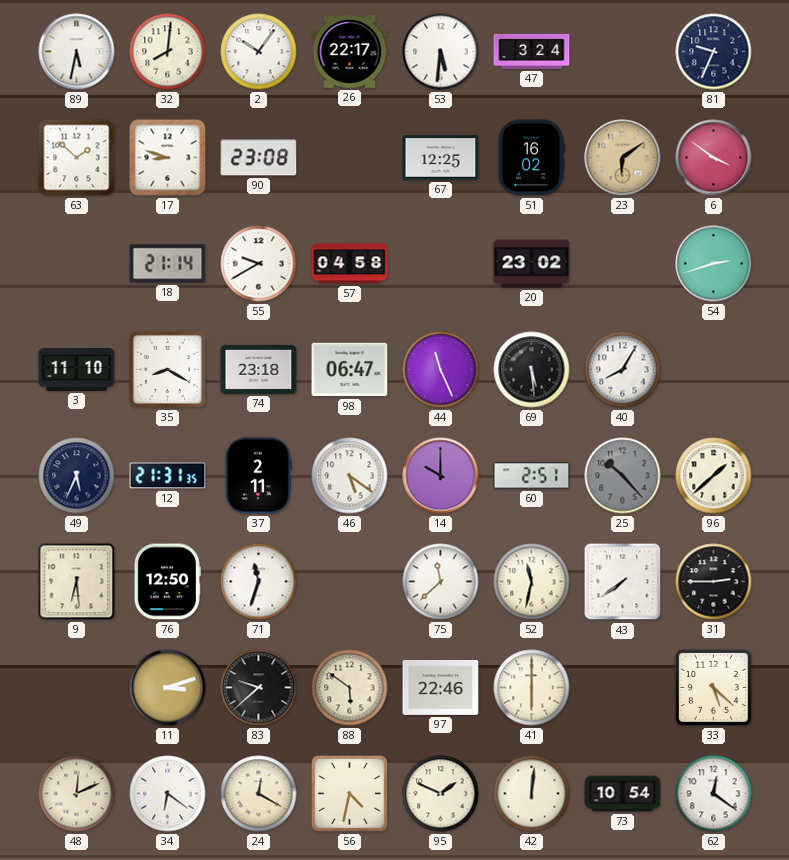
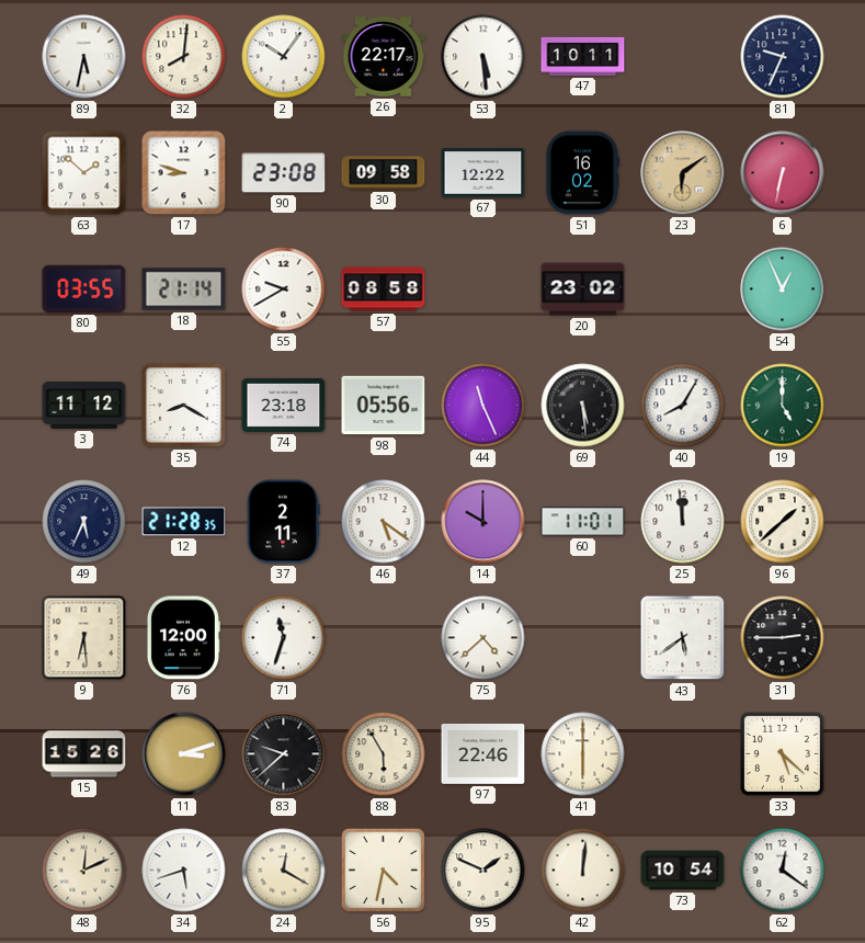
53: 5:31 -> 5:29 (483, 57)
47: 3:24 -> 10:11 (583, 56)
30: none -> 09:58 (384, 173)
67: 12:25 -> 12:22 (483, 173)
6: 3:51 -> 6:32 (783, 173)
80: none -> 03:55 (84, 288)
57: 04:58 -> 08:58 (384, 289)
54: 2:42 -> 12:56 (783, 289)
3: 11:10 -> 11:12 (84, 406)
98: 06:47 -> 05:56 (384, 406)
19: none -> 5:00 (783, 406)
12: 21:31 -> 21:28 (184, 522)
60: 2:51 -> 11:01 (583, 522)
25: 10:23 -> 11:59 (683, 522)
25 dial: grey -> white (683, 522)
76: 12:50 -> 12:00 (183, 638)
75: 11:38 -> 4:38 (483, 638)
52: 11:32 -> none (532, 582)
43: 7:39 -> 5:39 (683, 638)
15: none -> 15:26 (84, 754)
88: 5:51 -> 5:55 (384, 754)
34: 6:21 -> 5:42 (184, 871)
